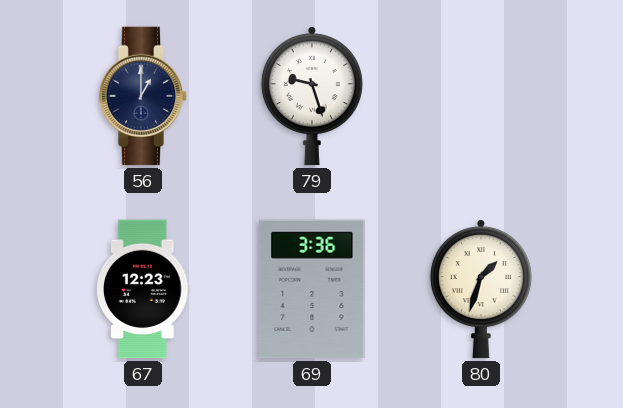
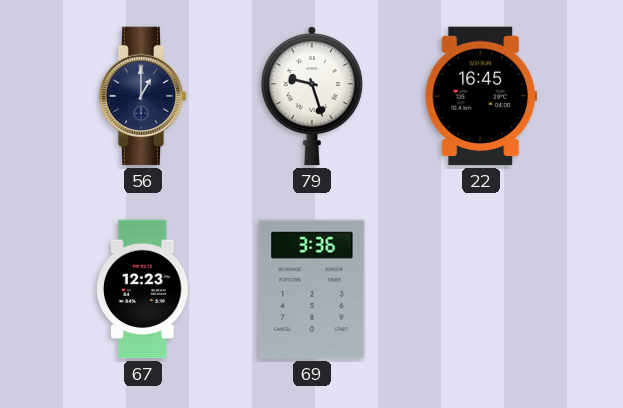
22: none -> 16:45 (480, 96)
80: 1:33 -> none (481, 289)
